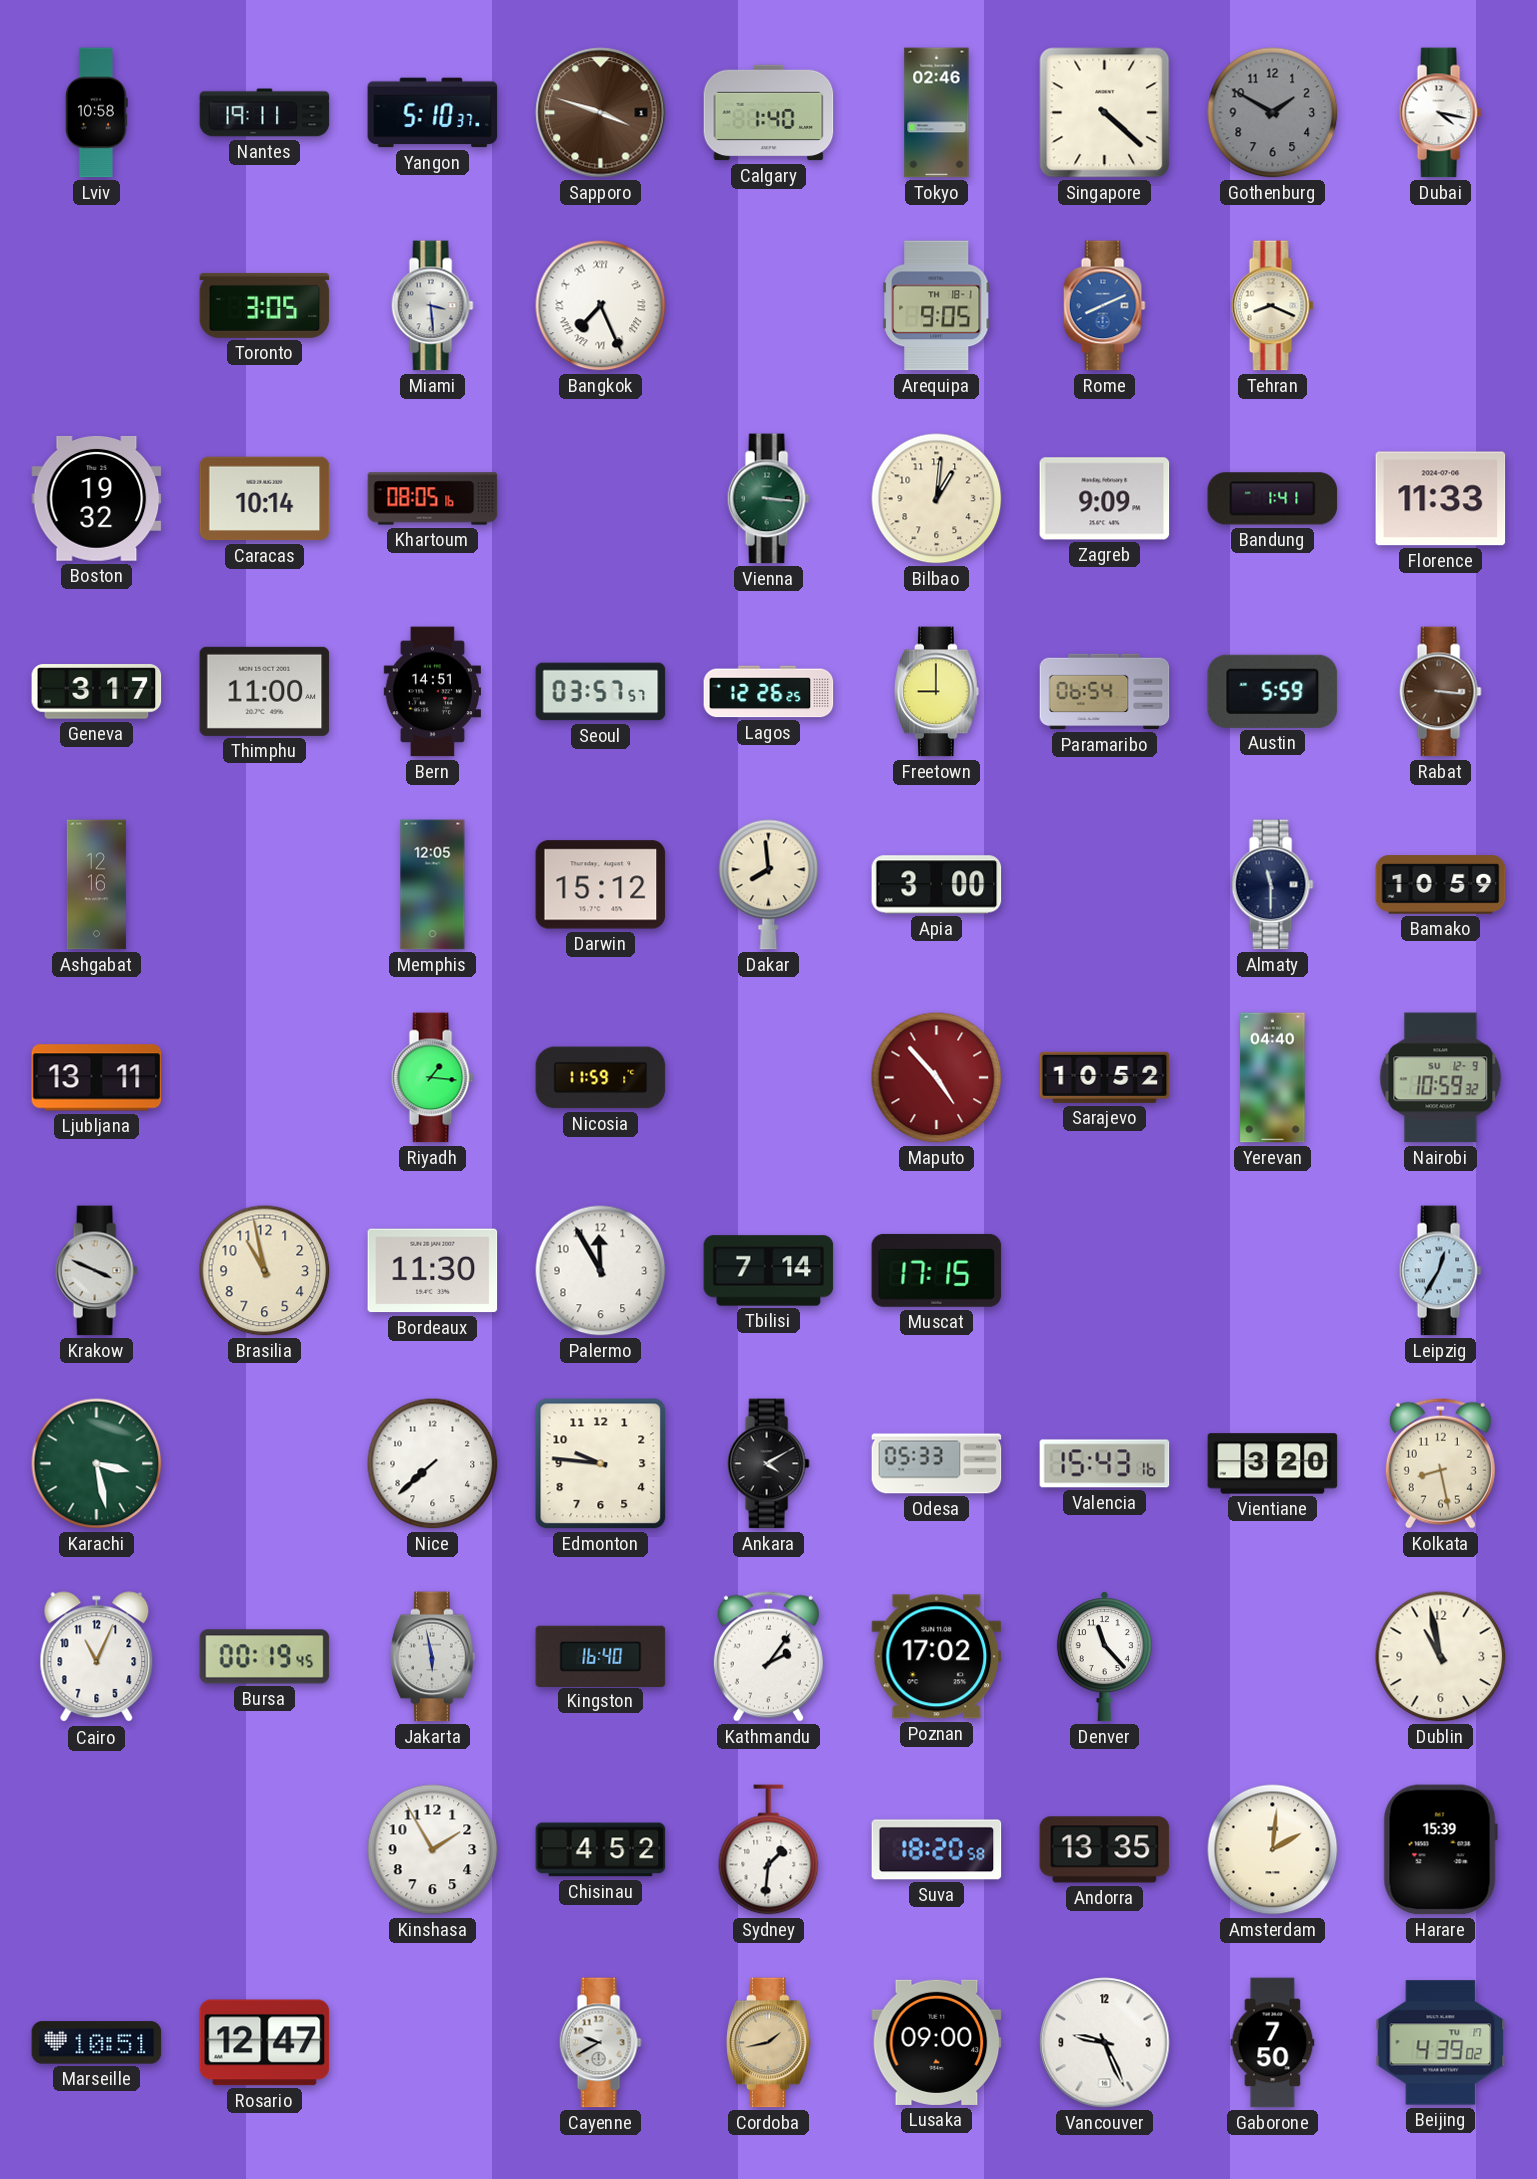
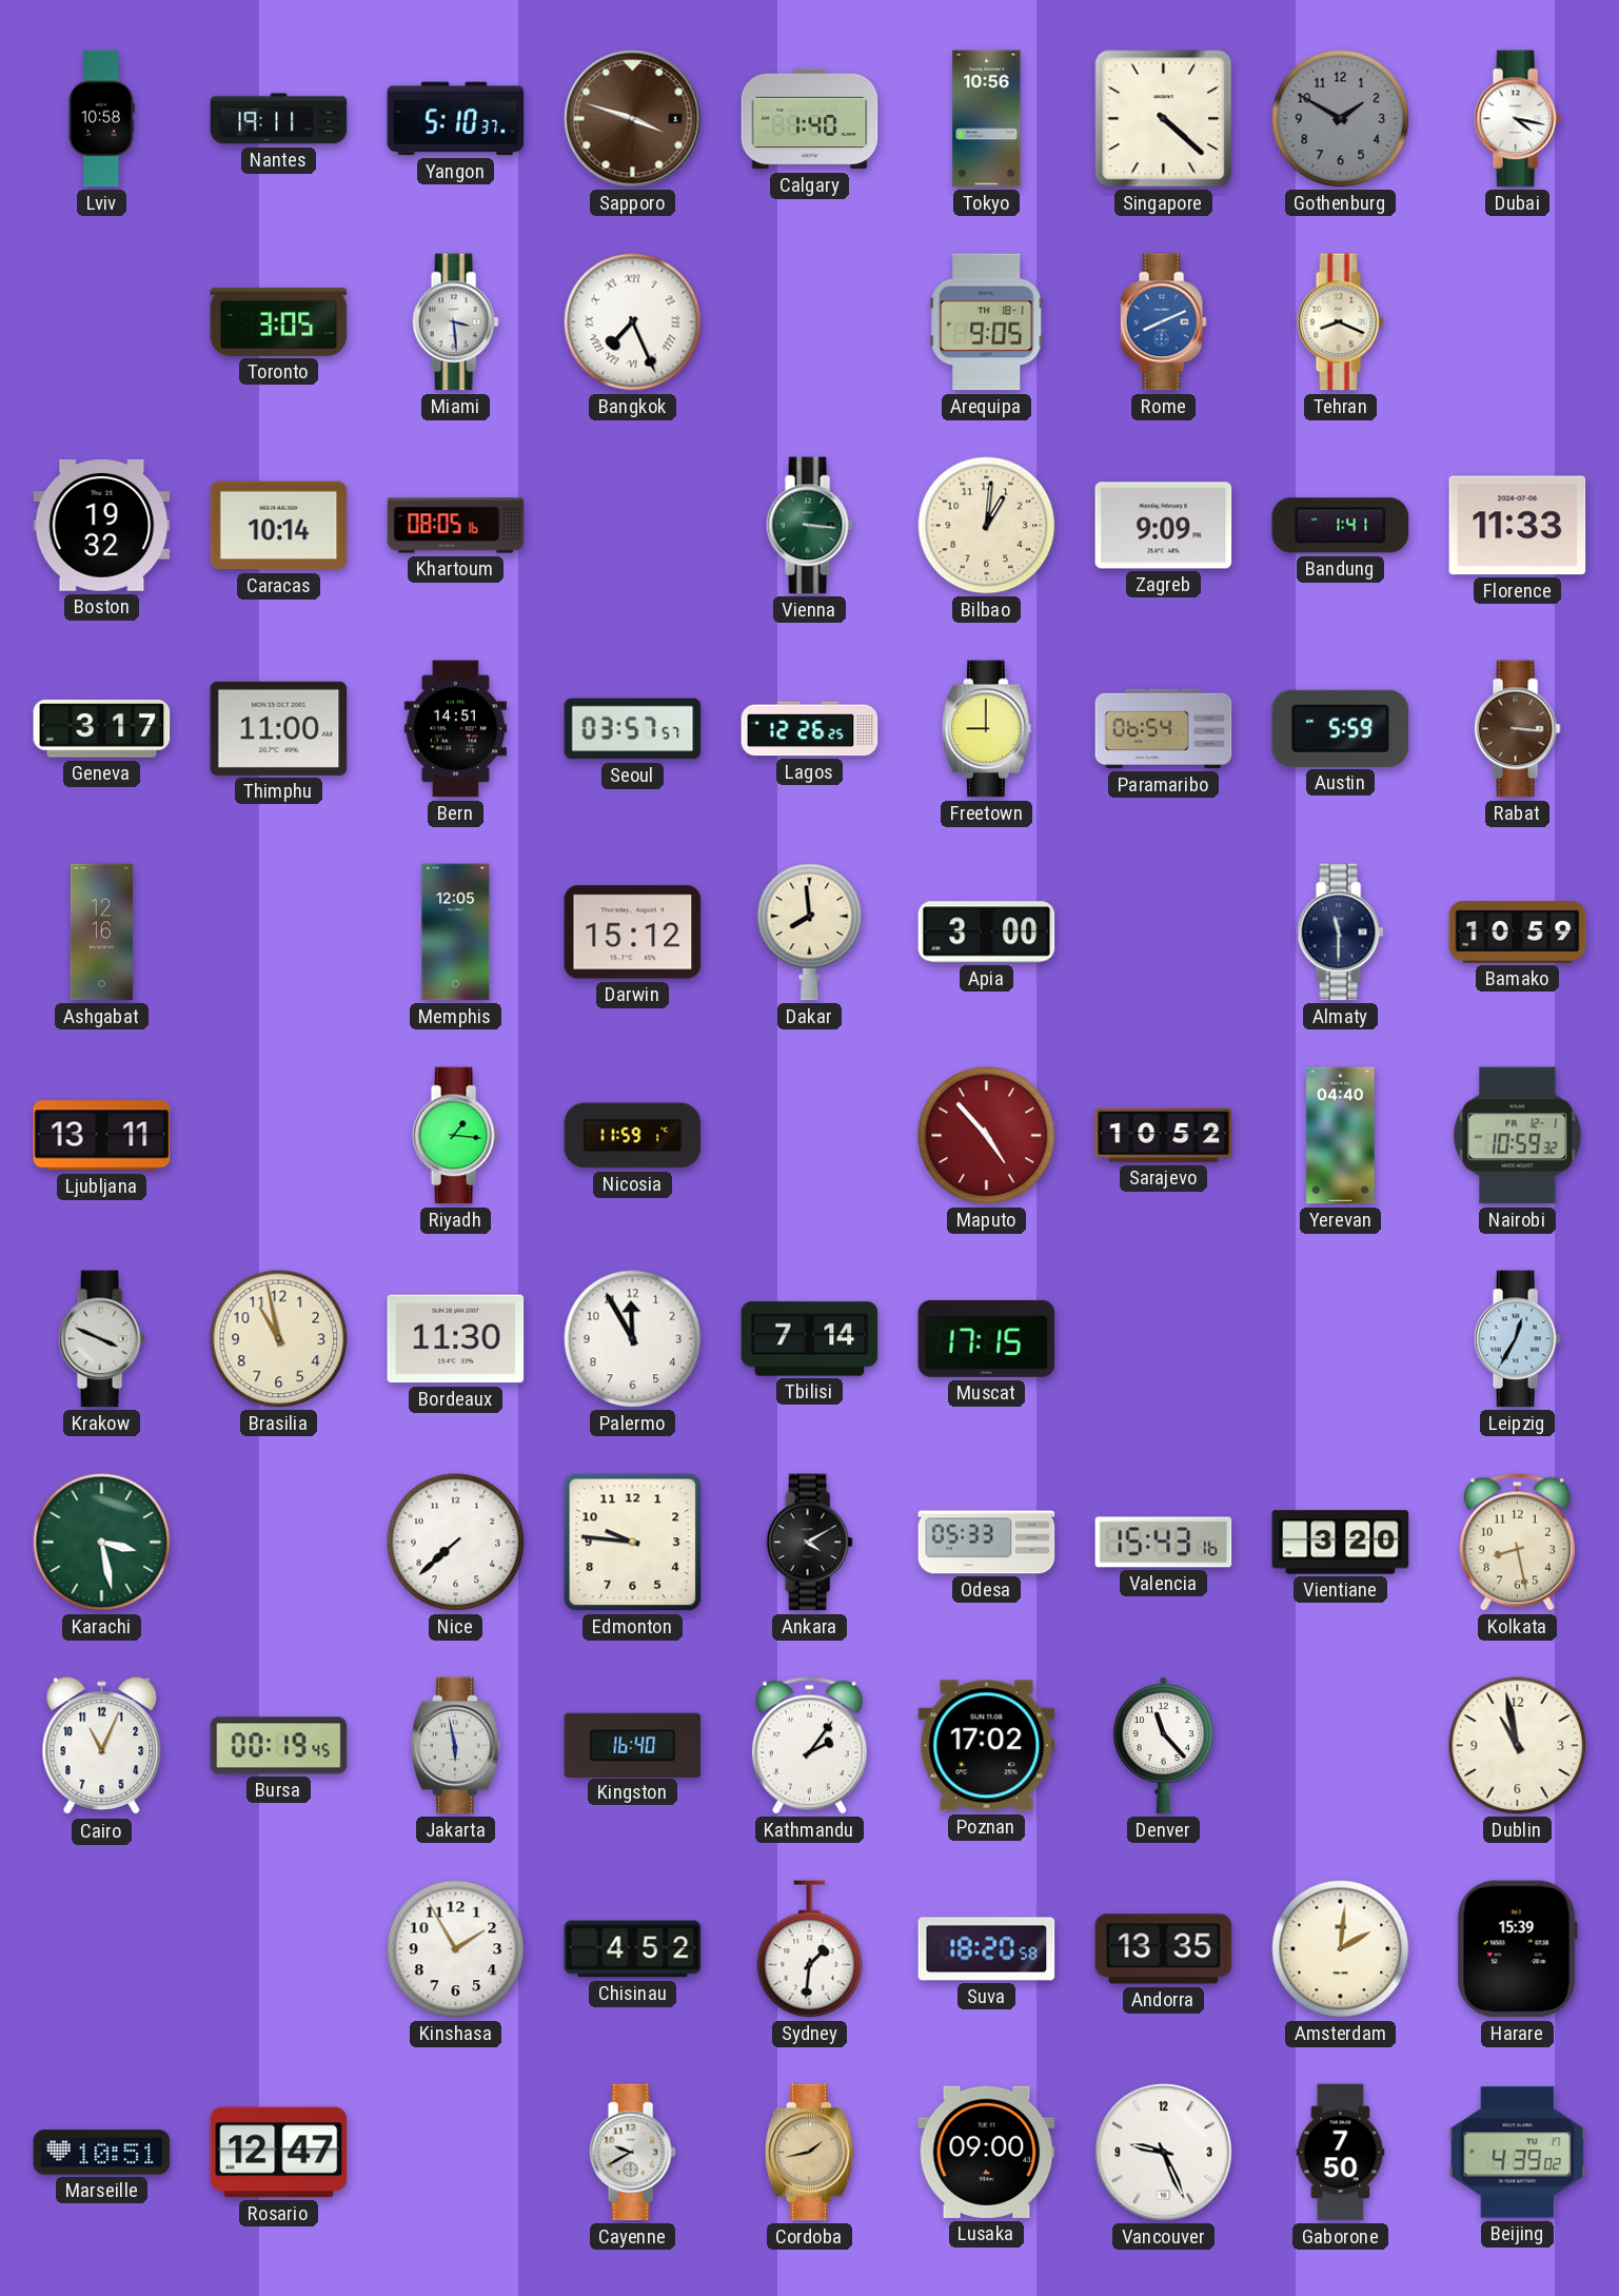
Tokyo: 02:46 -> 10:56 (987, 119)
Nairobi date: SU 12-9 -> FR 12-1 (1518, 1136)
